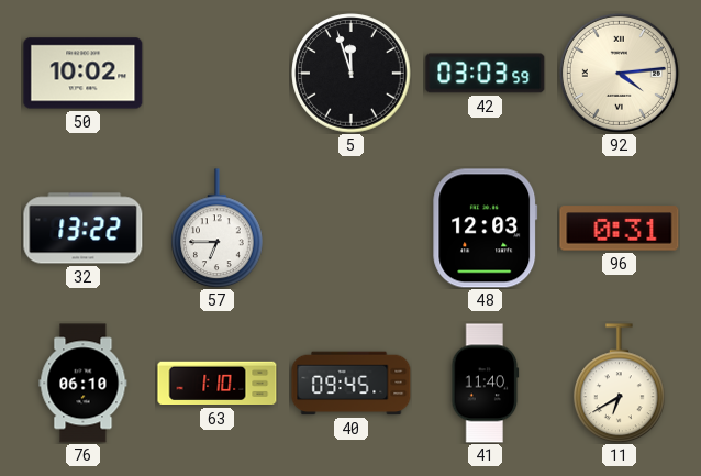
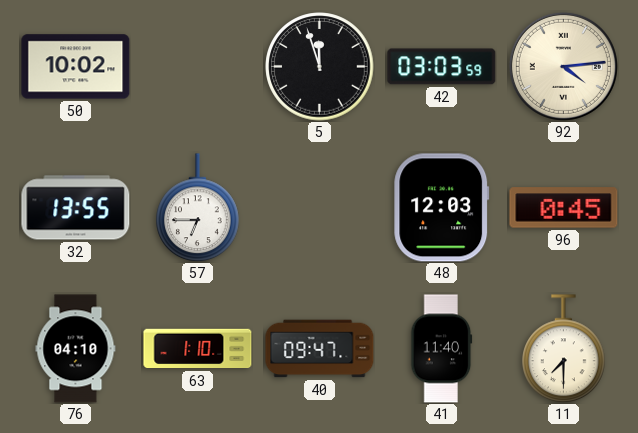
32: 13:22 -> 13:55 (76, 208)
96: 0:31 -> 0:45 (564, 208)
76: 06:10 -> 04:10 (76, 349)
40: 09:45 -> 09:47 (320, 349)
11: 6:40 -> 7:30 (564, 349)
